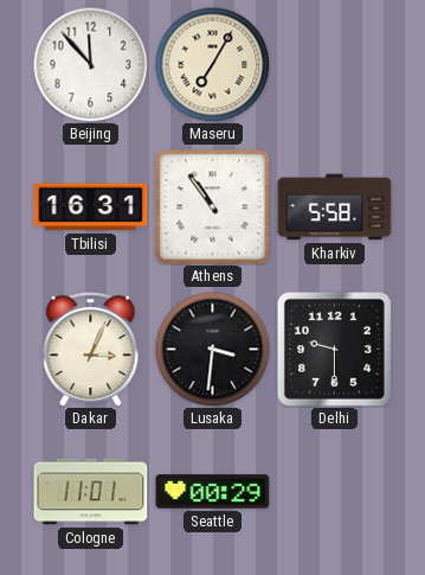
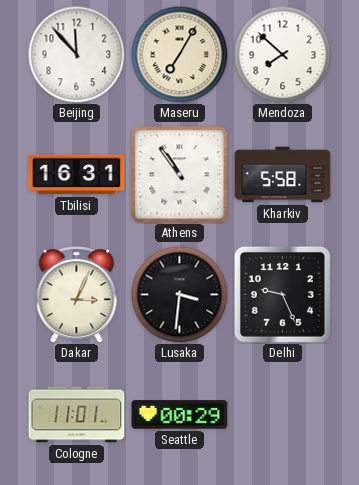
Mendoza: none -> 7:52 (282, 54)
Delhi: 9:30 -> 9:26 (282, 294)
